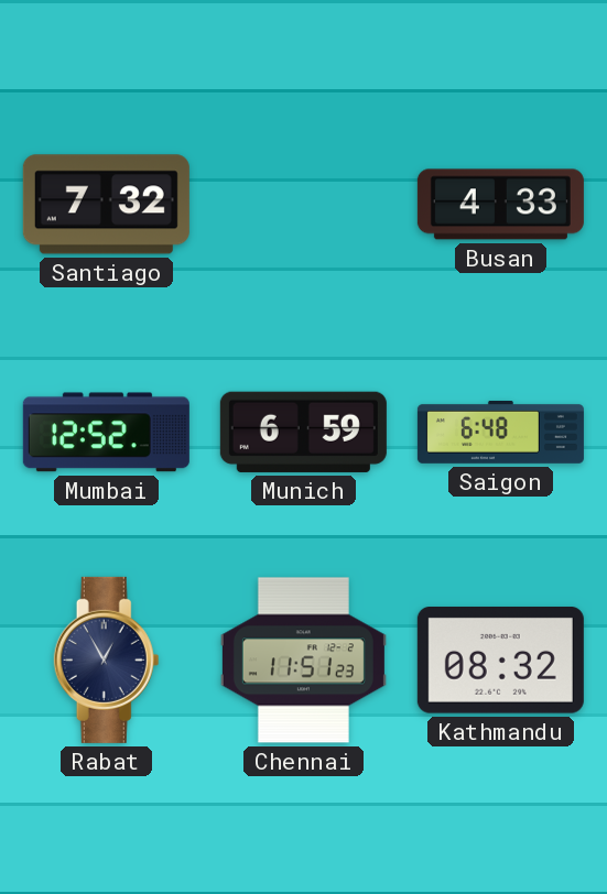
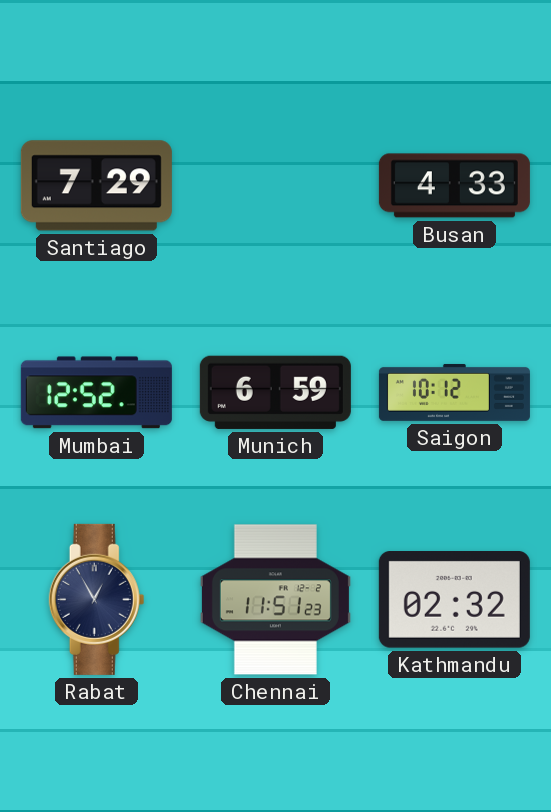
Santiago: 7:32 -> 7:29 (96, 186)
Saigon: 6:48 -> 10:12 (454, 392)
Kathmandu: 08:32 -> 02:32 (454, 600)
